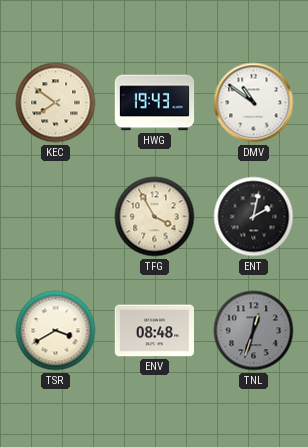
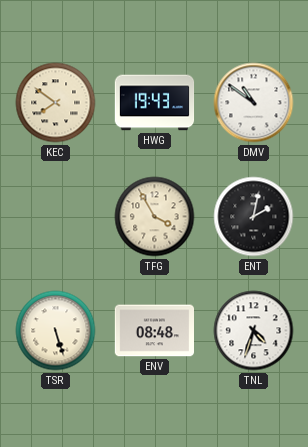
TSR: 3:40 -> 5:27 (56, 331)
TNL: 12:33 -> 4:33 (254, 331)
TNL dial: grey -> white (254, 331)
